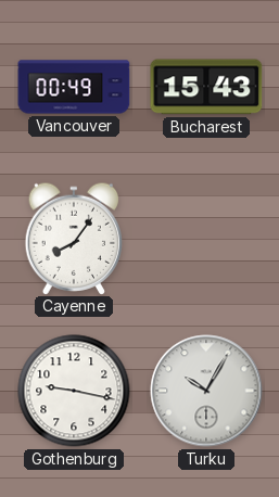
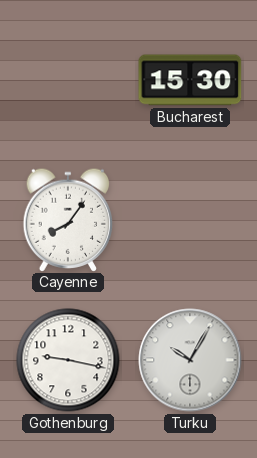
Vancouver: 00:49 -> none (74, 87)
Bucharest: 15:43 -> 15:30 (190, 80)
